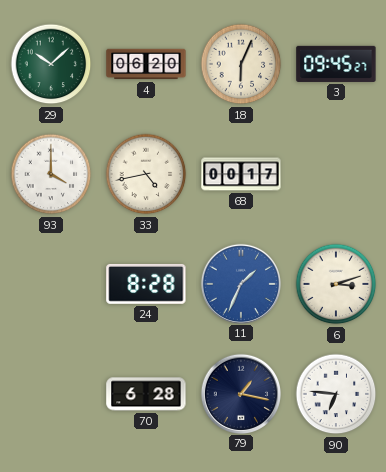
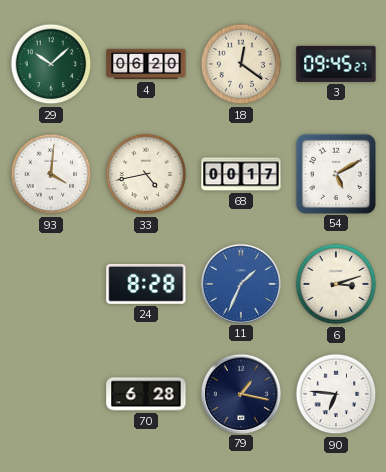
18: 6:04 -> 12:21 (241, 64)
93: 4:00 -> 4:01 (51, 174)
54: none -> 5:10 (335, 173)
